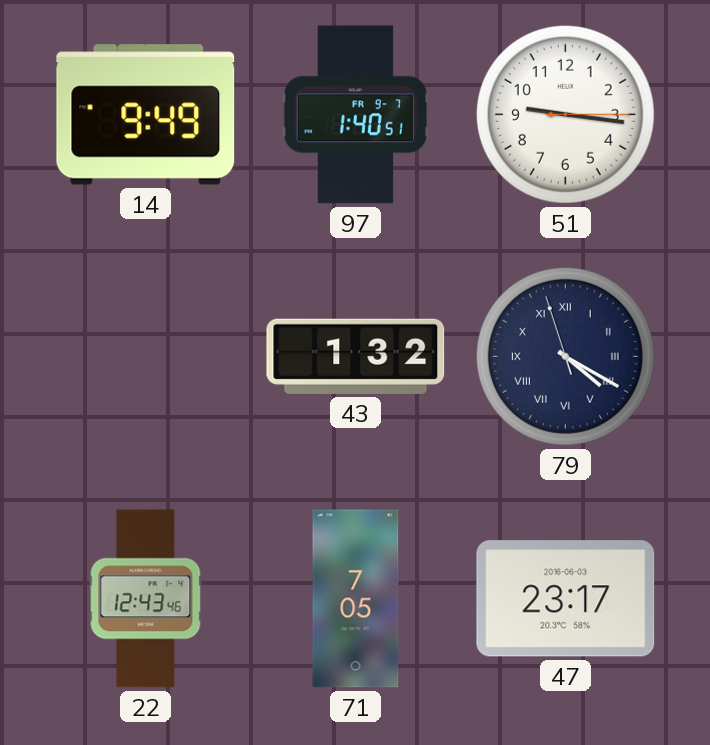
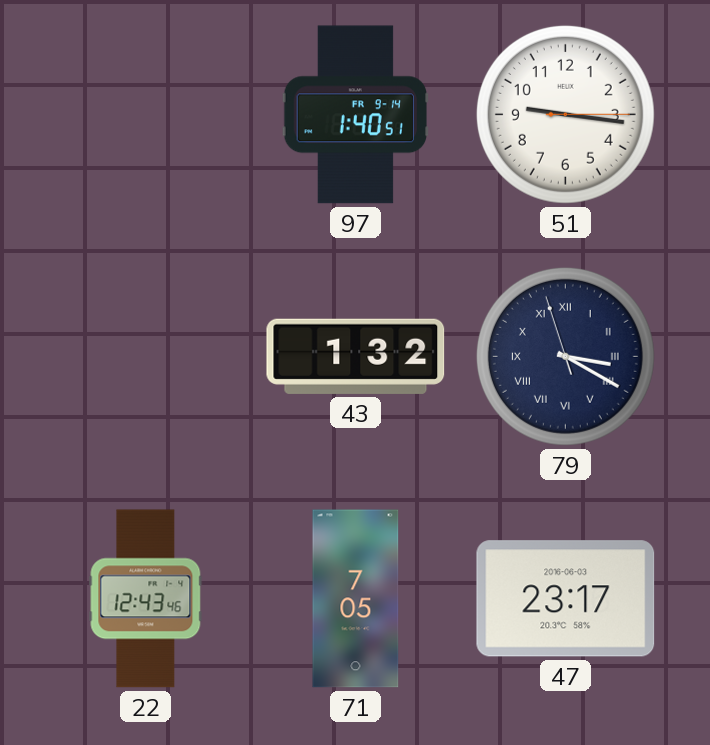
14: 9:49 -> none (146, 115)
97 date: FR 9-7 -> FR 9-14 (356, 115)
79: 4:19 -> 3:19 (565, 356)
